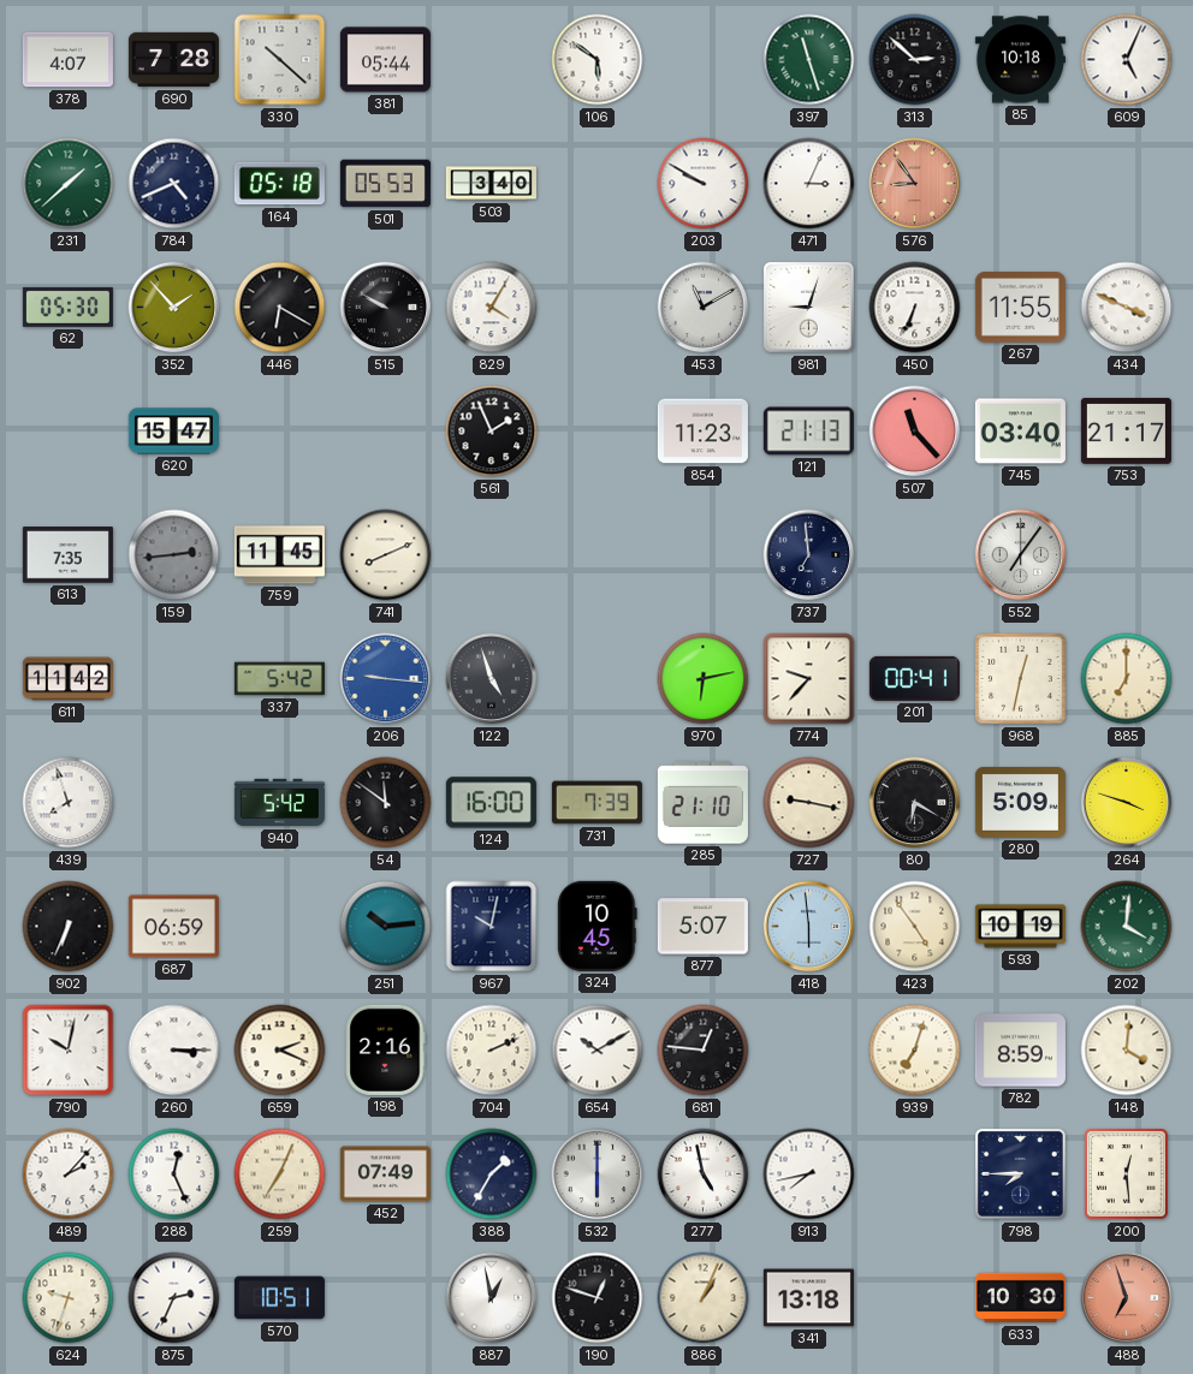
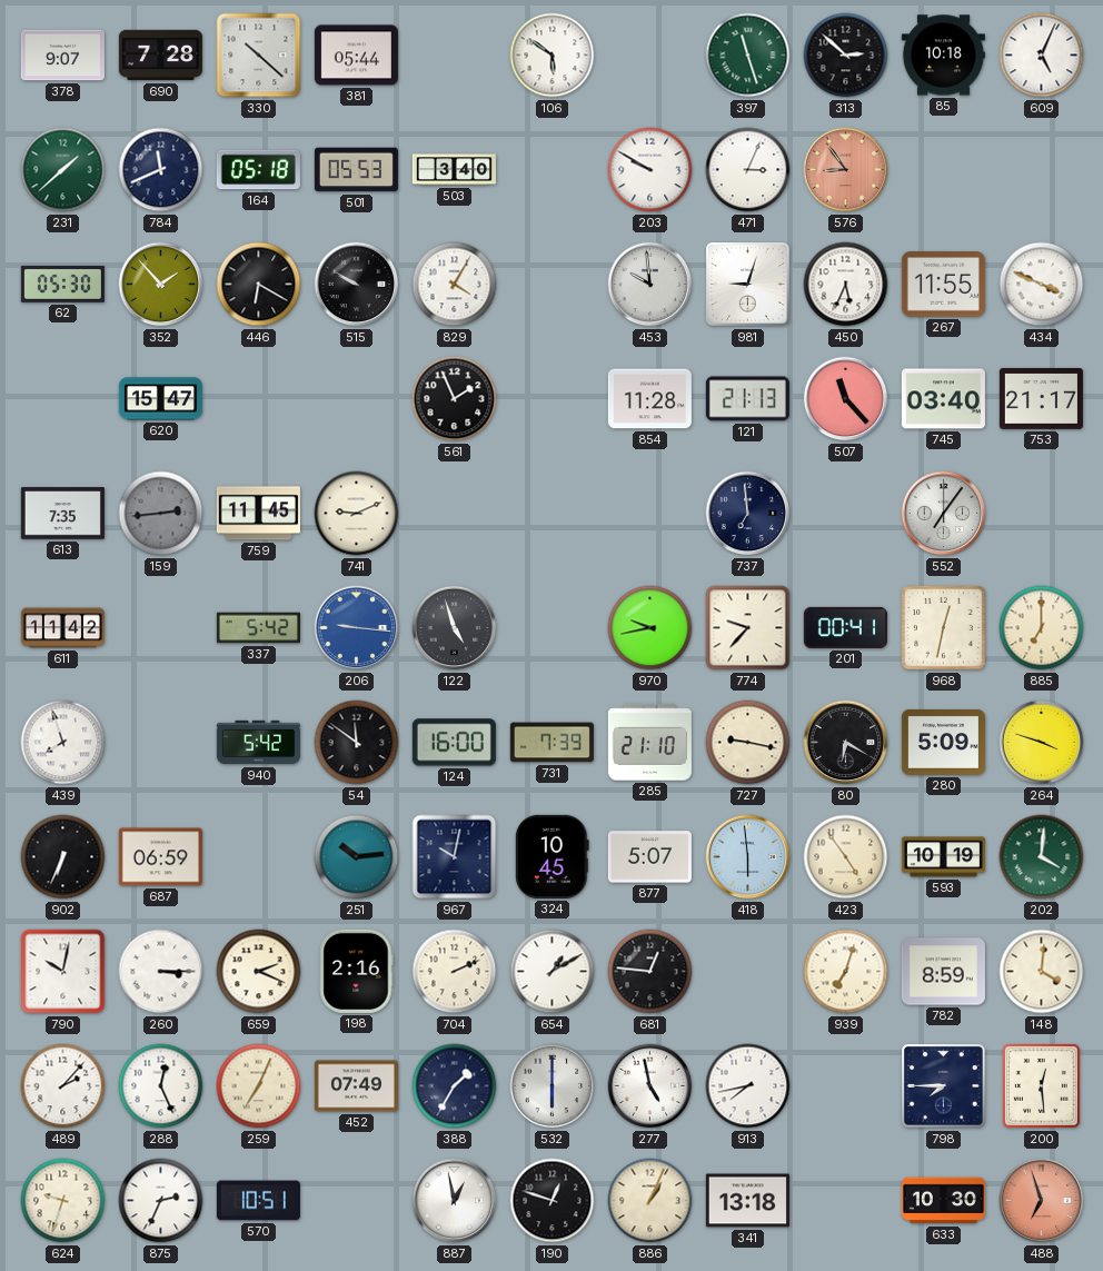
378: 4:07 -> 9:07 (62, 56)
784: 4:41 -> 11:41 (161, 170)
453: 11:10 -> 9:59 (650, 285)
450: 6:34 -> 5:34 (846, 285)
854: 11:23 -> 11:28 (649, 399)
741: 8:11 -> 9:11 (357, 514)
970: 6:13 -> 9:43 (650, 628)
654: 10:10 -> 1:10 (553, 972)
